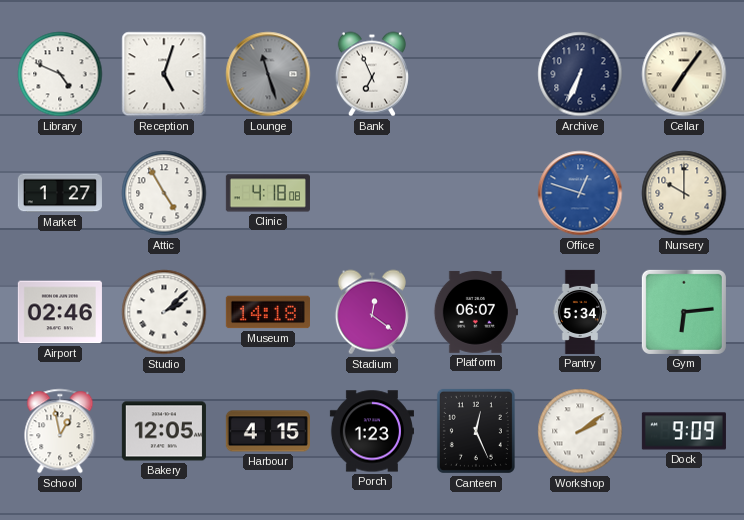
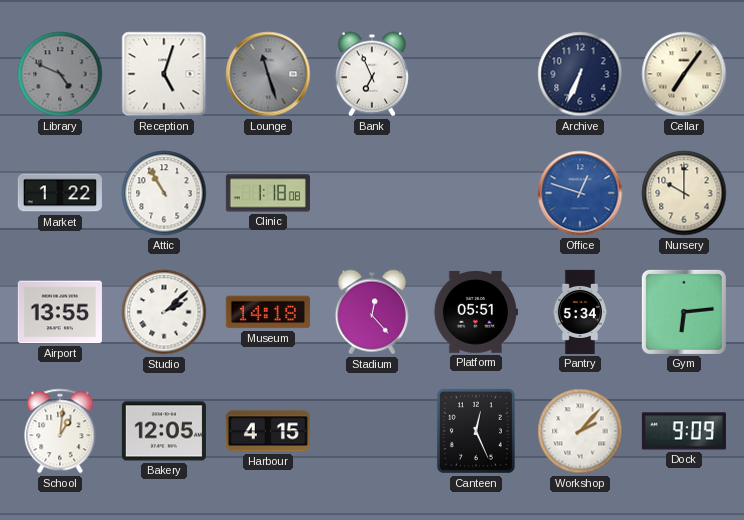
Library dial: white -> grey (60, 74)
Market: 1:27 -> 1:22 (60, 193)
Attic: 4:55 -> 10:55 (164, 193)
Clinic: 4:18 -> 1:18 (268, 193)
Airport: 02:46 -> 13:55 (60, 312)
Stadium: 12:21 -> 12:23 (372, 312)
Platform: 06:07 -> 05:51 (476, 312)
School: 12:58 -> 1:01 (60, 431)
Porch: 1:23 -> none (372, 431)
Workshop: 2:09 -> 2:07 (580, 431)
